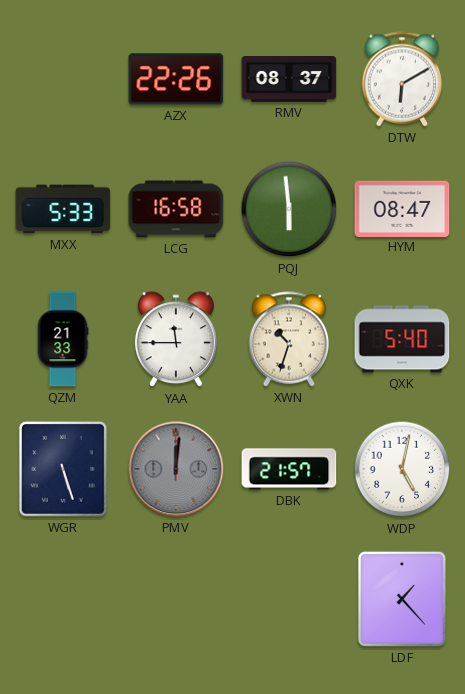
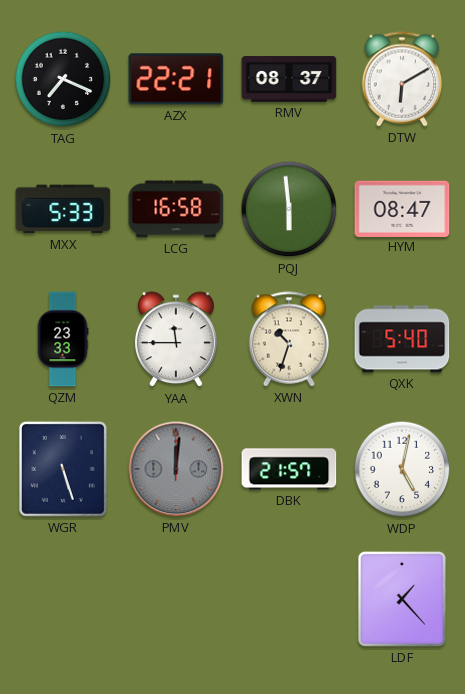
TAG: none -> 7:19 (63, 79)
AZX: 22:26 -> 22:21 (176, 79)
QZM: 21:33 -> 23:33 (63, 339)
